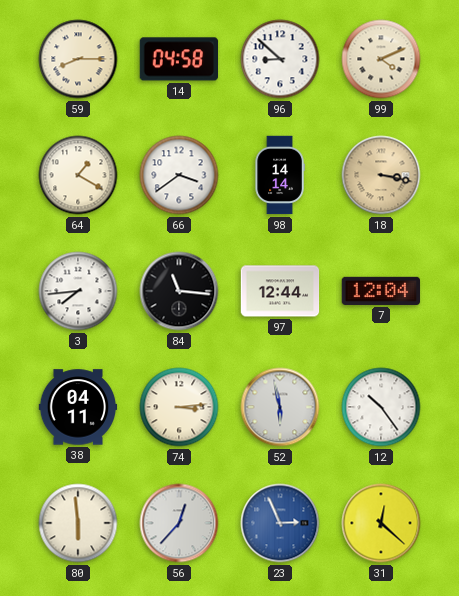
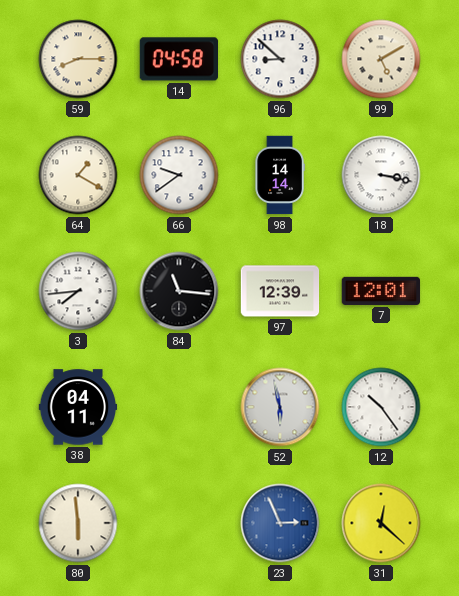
99: 4:11 -> 5:10 (381, 59)
66: 3:39 -> 9:39 (179, 175)
18 dial: champagne -> white (381, 175)
97: 12:44 -> 12:39 (280, 291)
7: 12:04 -> 12:01 (381, 291)
74: 3:14 -> none (179, 407)
56: 12:37 -> none (179, 523)
